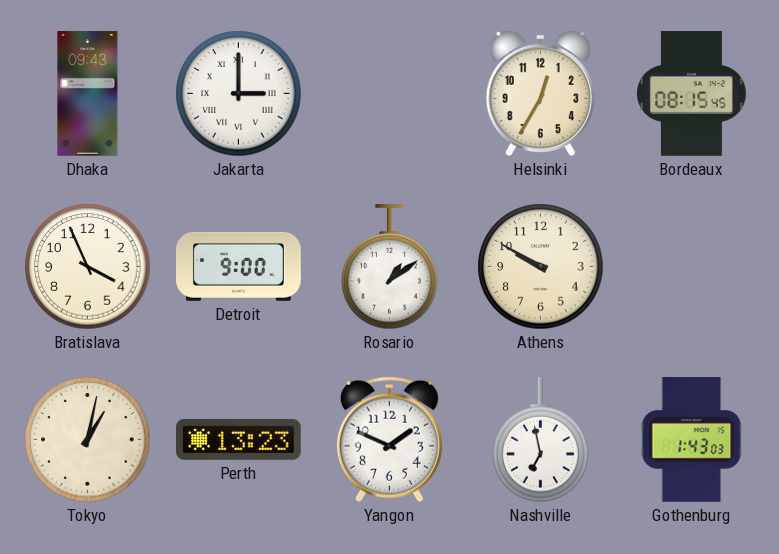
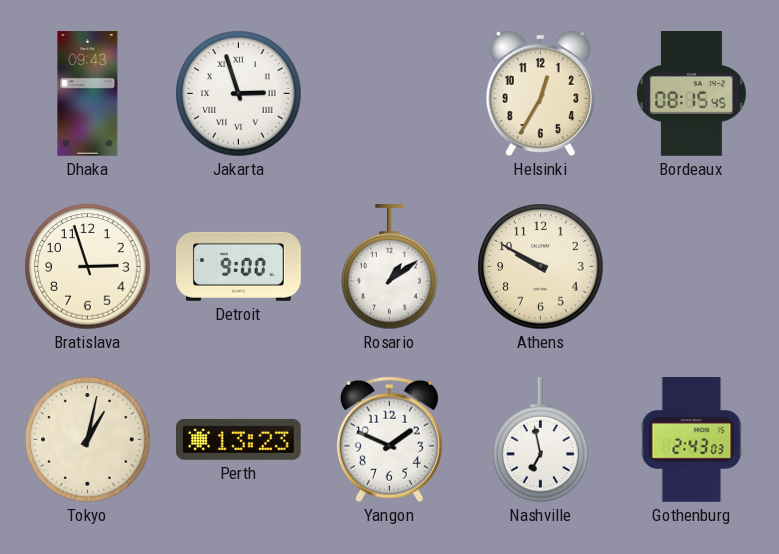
Jakarta: 3:00 -> 2:57 (239, 94)
Bratislava: 3:56 -> 2:57 (88, 267)
Gothenburg: 1:43 -> 2:43 (692, 440)
